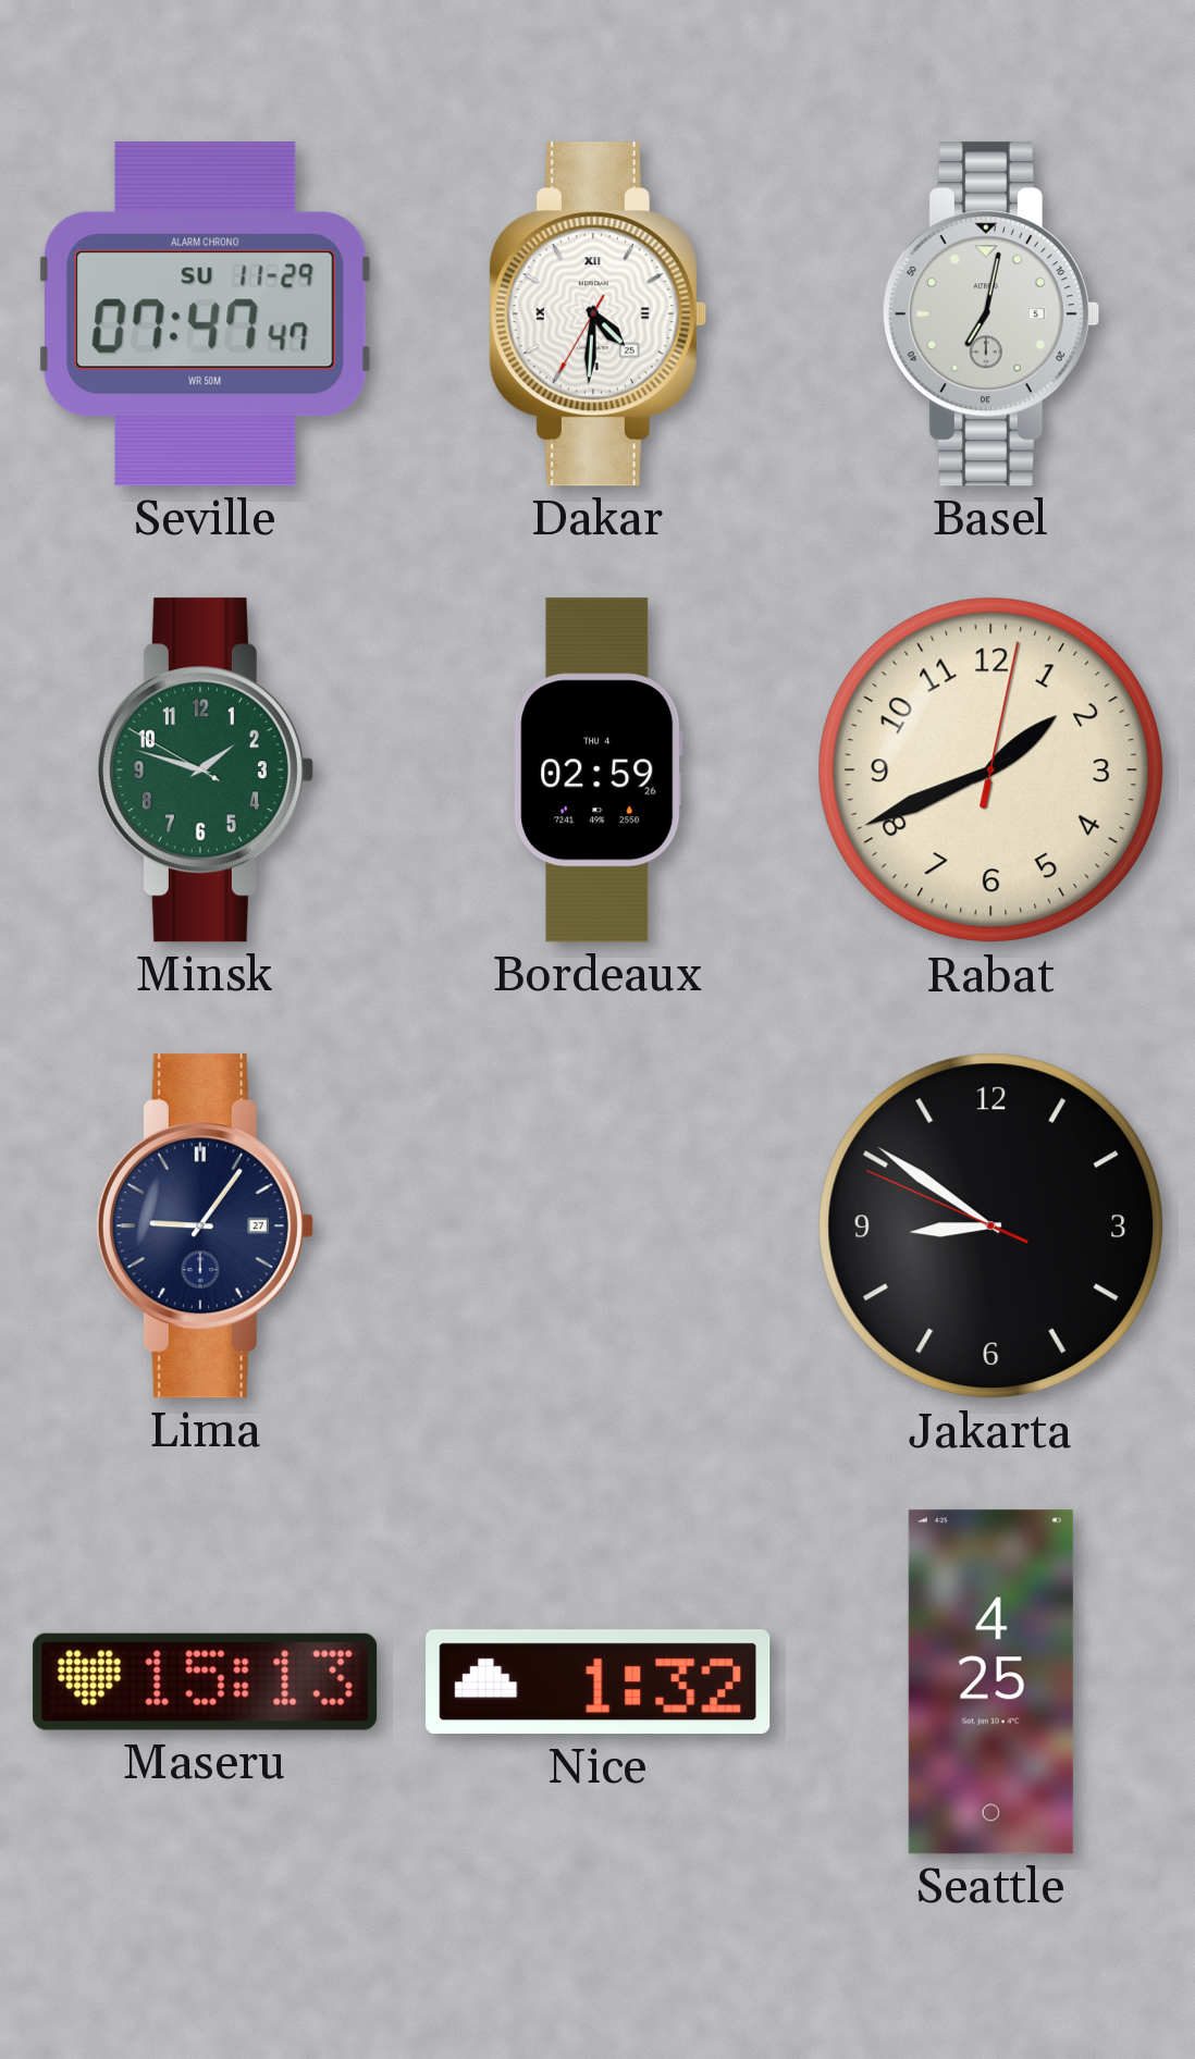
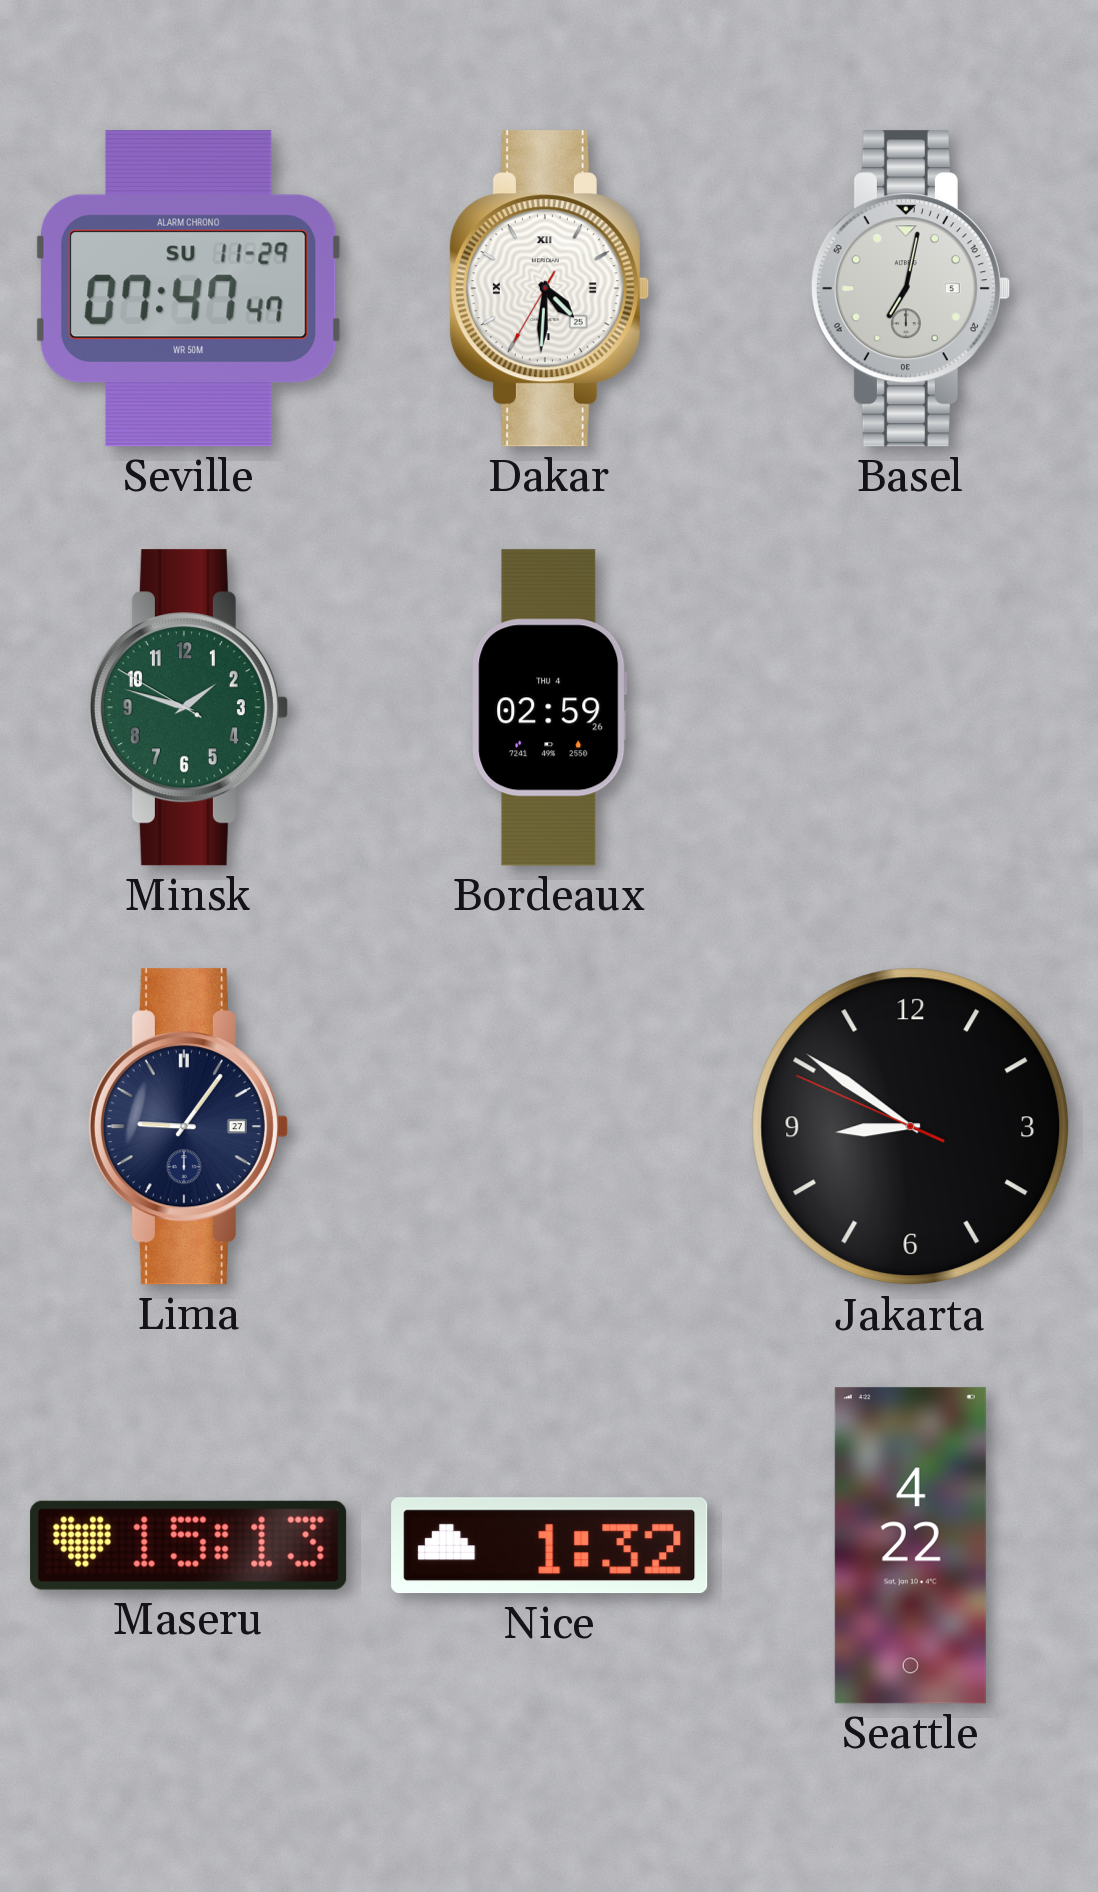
Rabat: 1:41 -> none (991, 770)
Seattle: 4:25 -> 4:22 (910, 1546)
